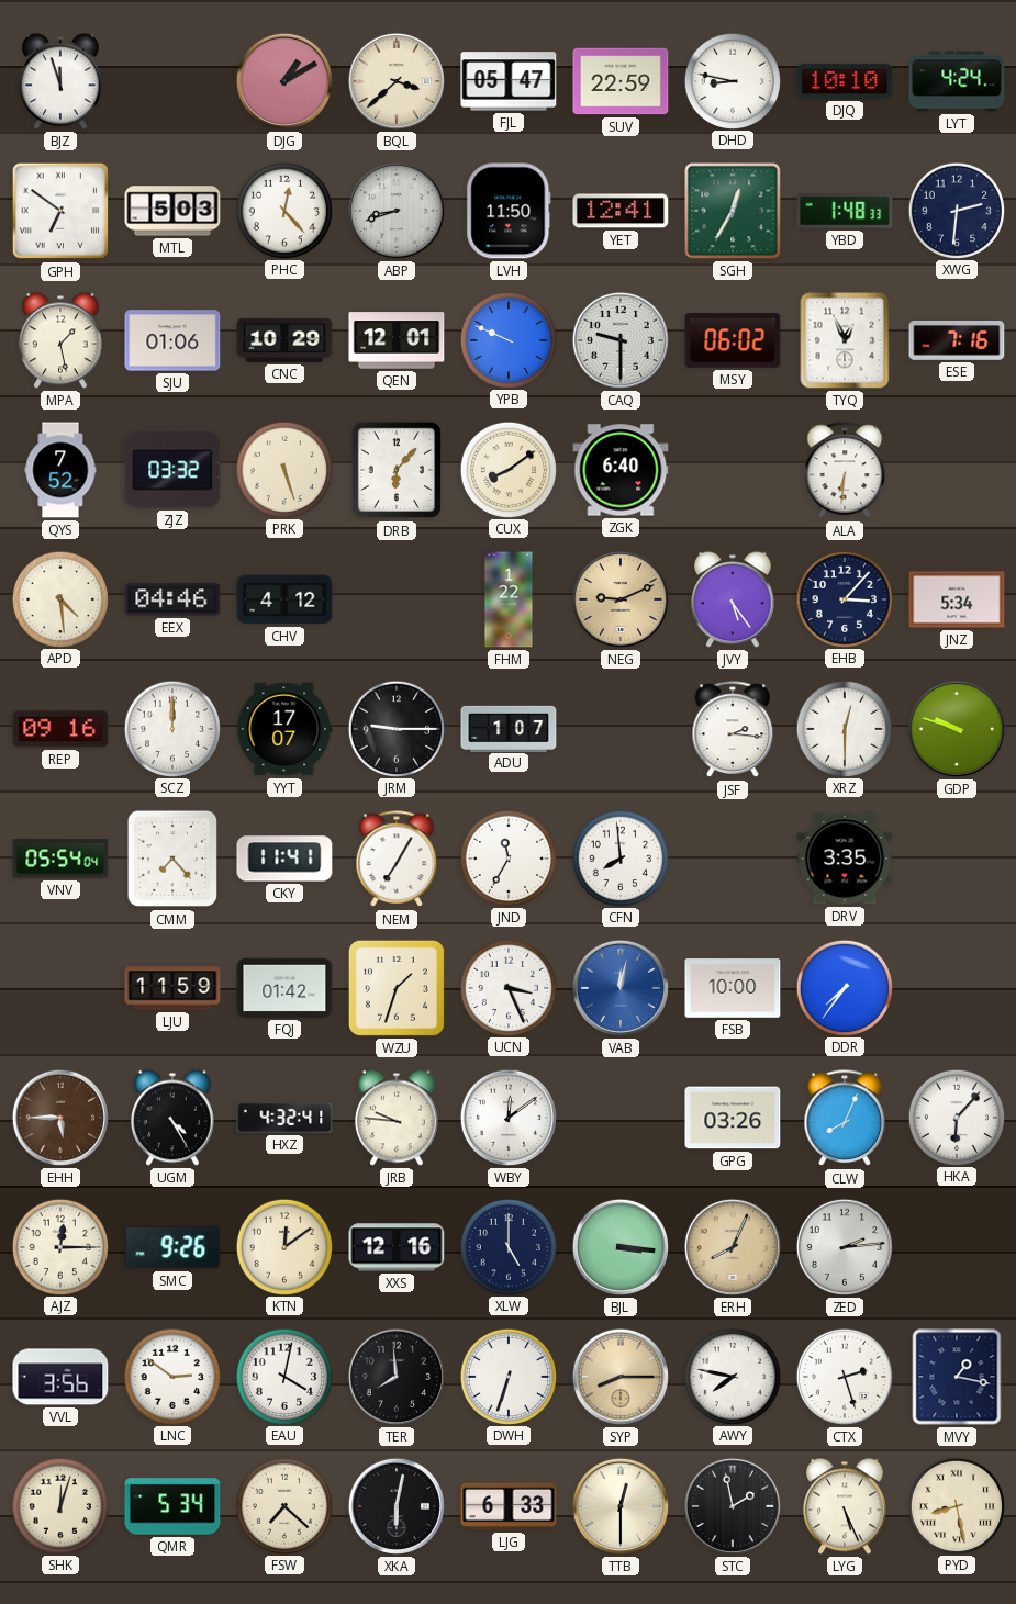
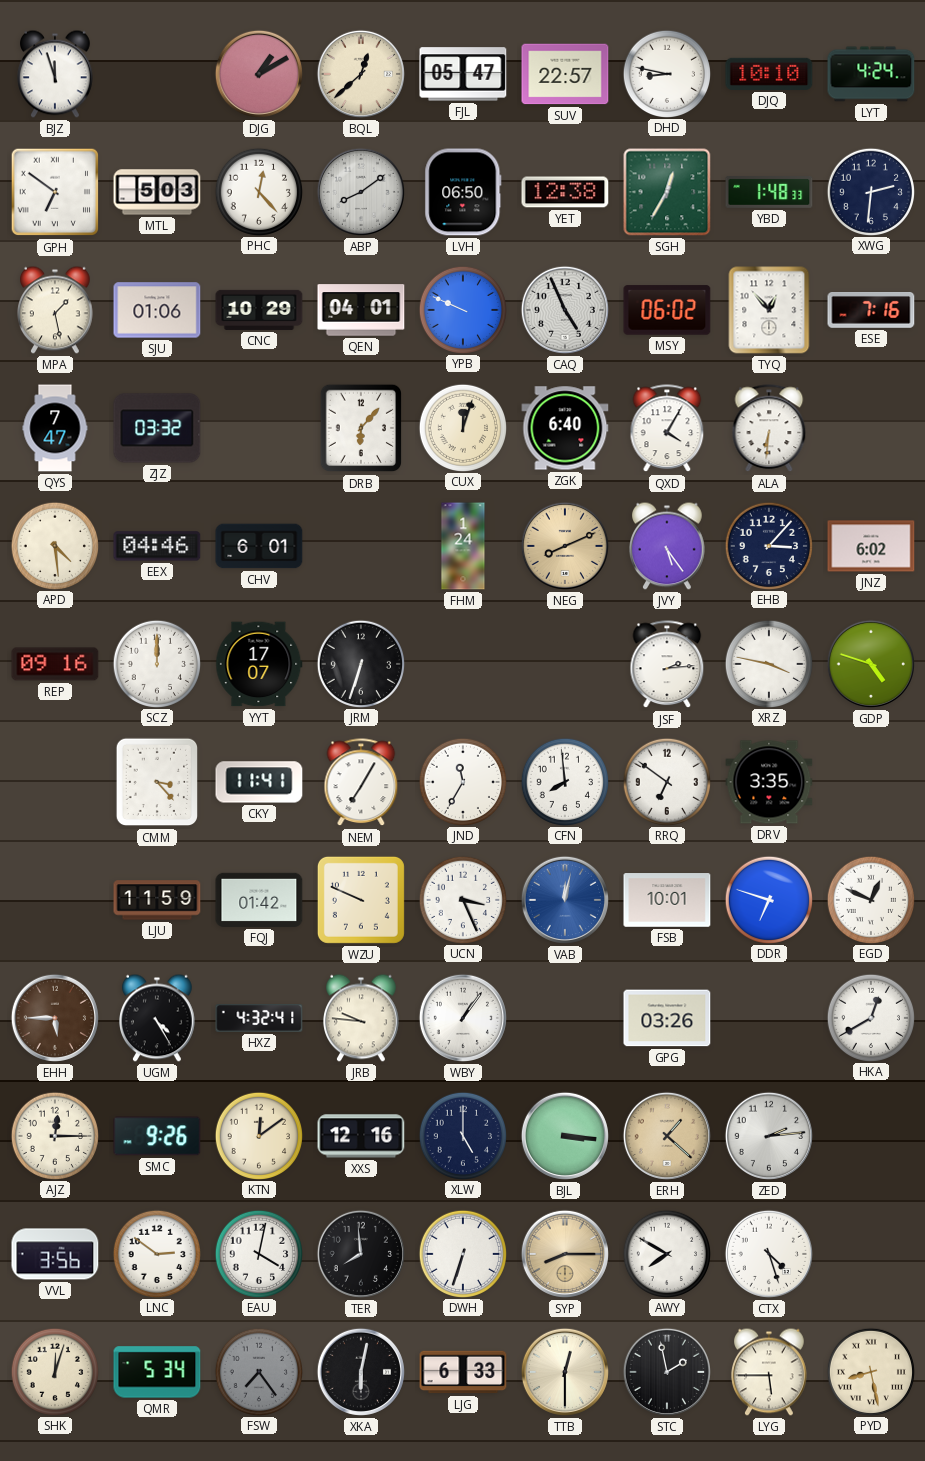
BQL: 3:38 -> 12:38 (361, 74)
SUV: 22:59 -> 22:57 (565, 74)
ABP: 8:42 -> 8:09 (361, 192)
LVH: 11:50 -> 06:50 (463, 192)
YET: 12:41 -> 12:38 (565, 192)
QEN: 12:01 -> 04:01 (361, 310)
CAQ: 9:30 -> 4:56 (565, 310)
TYQ: 12:56 -> 12:53 (769, 310)
QYS: 7:52 -> 7:47 (55, 428)
PRK: 5:27 -> none (283, 469)
CUX: 8:09 -> 12:03 (462, 427)
QXD: none -> 4:05 (667, 429)
CHV: 4:12 -> 6:01 (259, 546)
FHM: 1:22 -> 1:24 (463, 546)
NEG: 9:11 -> 8:11 (565, 546)
JNZ: 5:34 -> 6:02 (871, 546)
JRM: 9:15 -> 6:33 (360, 663)
ADU: 1:07 -> none (509, 728)
JSF: 2:16 -> 2:14 (667, 665)
XRZ: 12:30 -> 3:47 (768, 663)
GDP: 9:48 -> 4:48 (871, 664)
VNV: 05:54 -> none (60, 859)
CMM: 7:23 -> 3:23 (157, 782)
RRQ: none -> 6:51 (666, 781)
WZU: 1:33 -> 9:49 (361, 900)
FSB: 10:00 -> 10:01 (667, 900)
DDR: 7:36 -> 6:48 (768, 899)
EGD: none -> 12:49 (870, 899)
WBY: 12:09 -> 1:06 (463, 1018)
CLW: 8:04 -> none (845, 1119)
HKA: 6:07 -> 12:40 (870, 1017)
ERH: 8:04 -> 1:22 (667, 1136)
AWY: 7:47 -> 7:50 (666, 1253)
CTX: 2:27 -> 4:27 (769, 1254)
MVY: 1:17 -> none (957, 1377)
FSW: 7:22 -> 7:24 (258, 1371)
FSW dial: cream -> grey (258, 1371)
LYG: 5:26 -> 5:45 (770, 1372)
